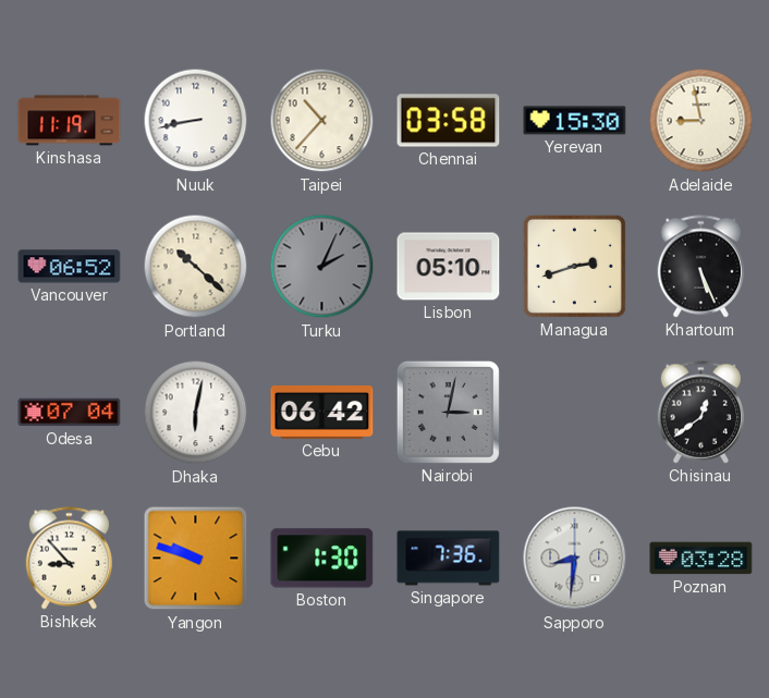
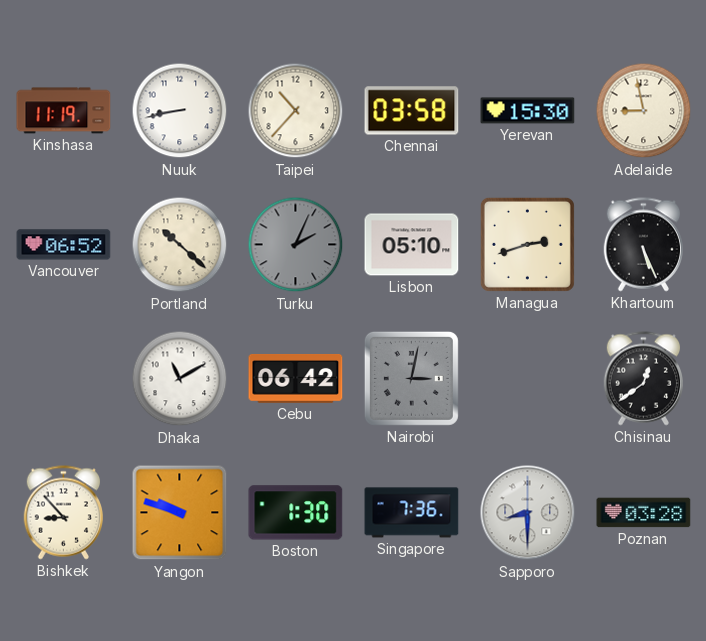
Odesa: 07:04 -> none (70, 413)
Dhaka: 6:02 -> 11:10 (180, 379)
Sapporo: 8:31 -> 8:30 (528, 513)
